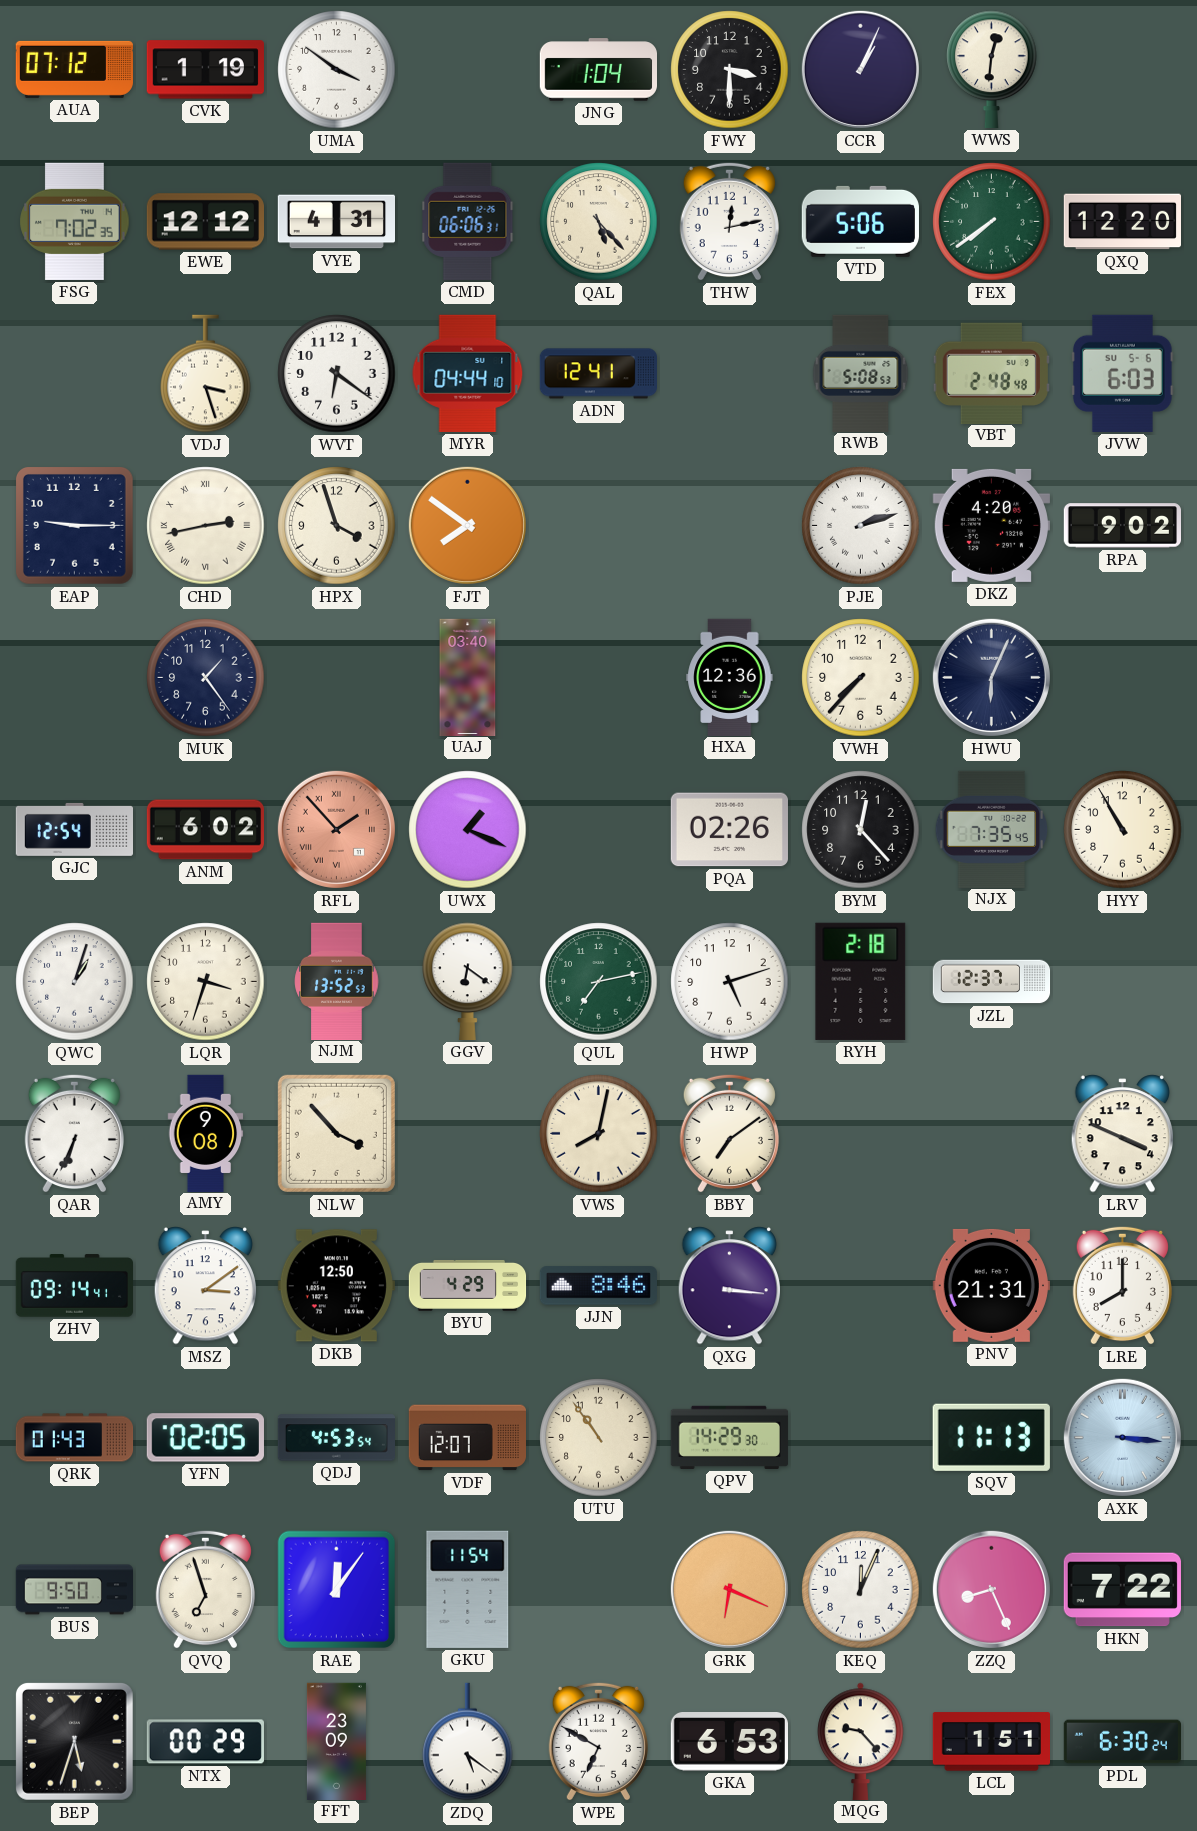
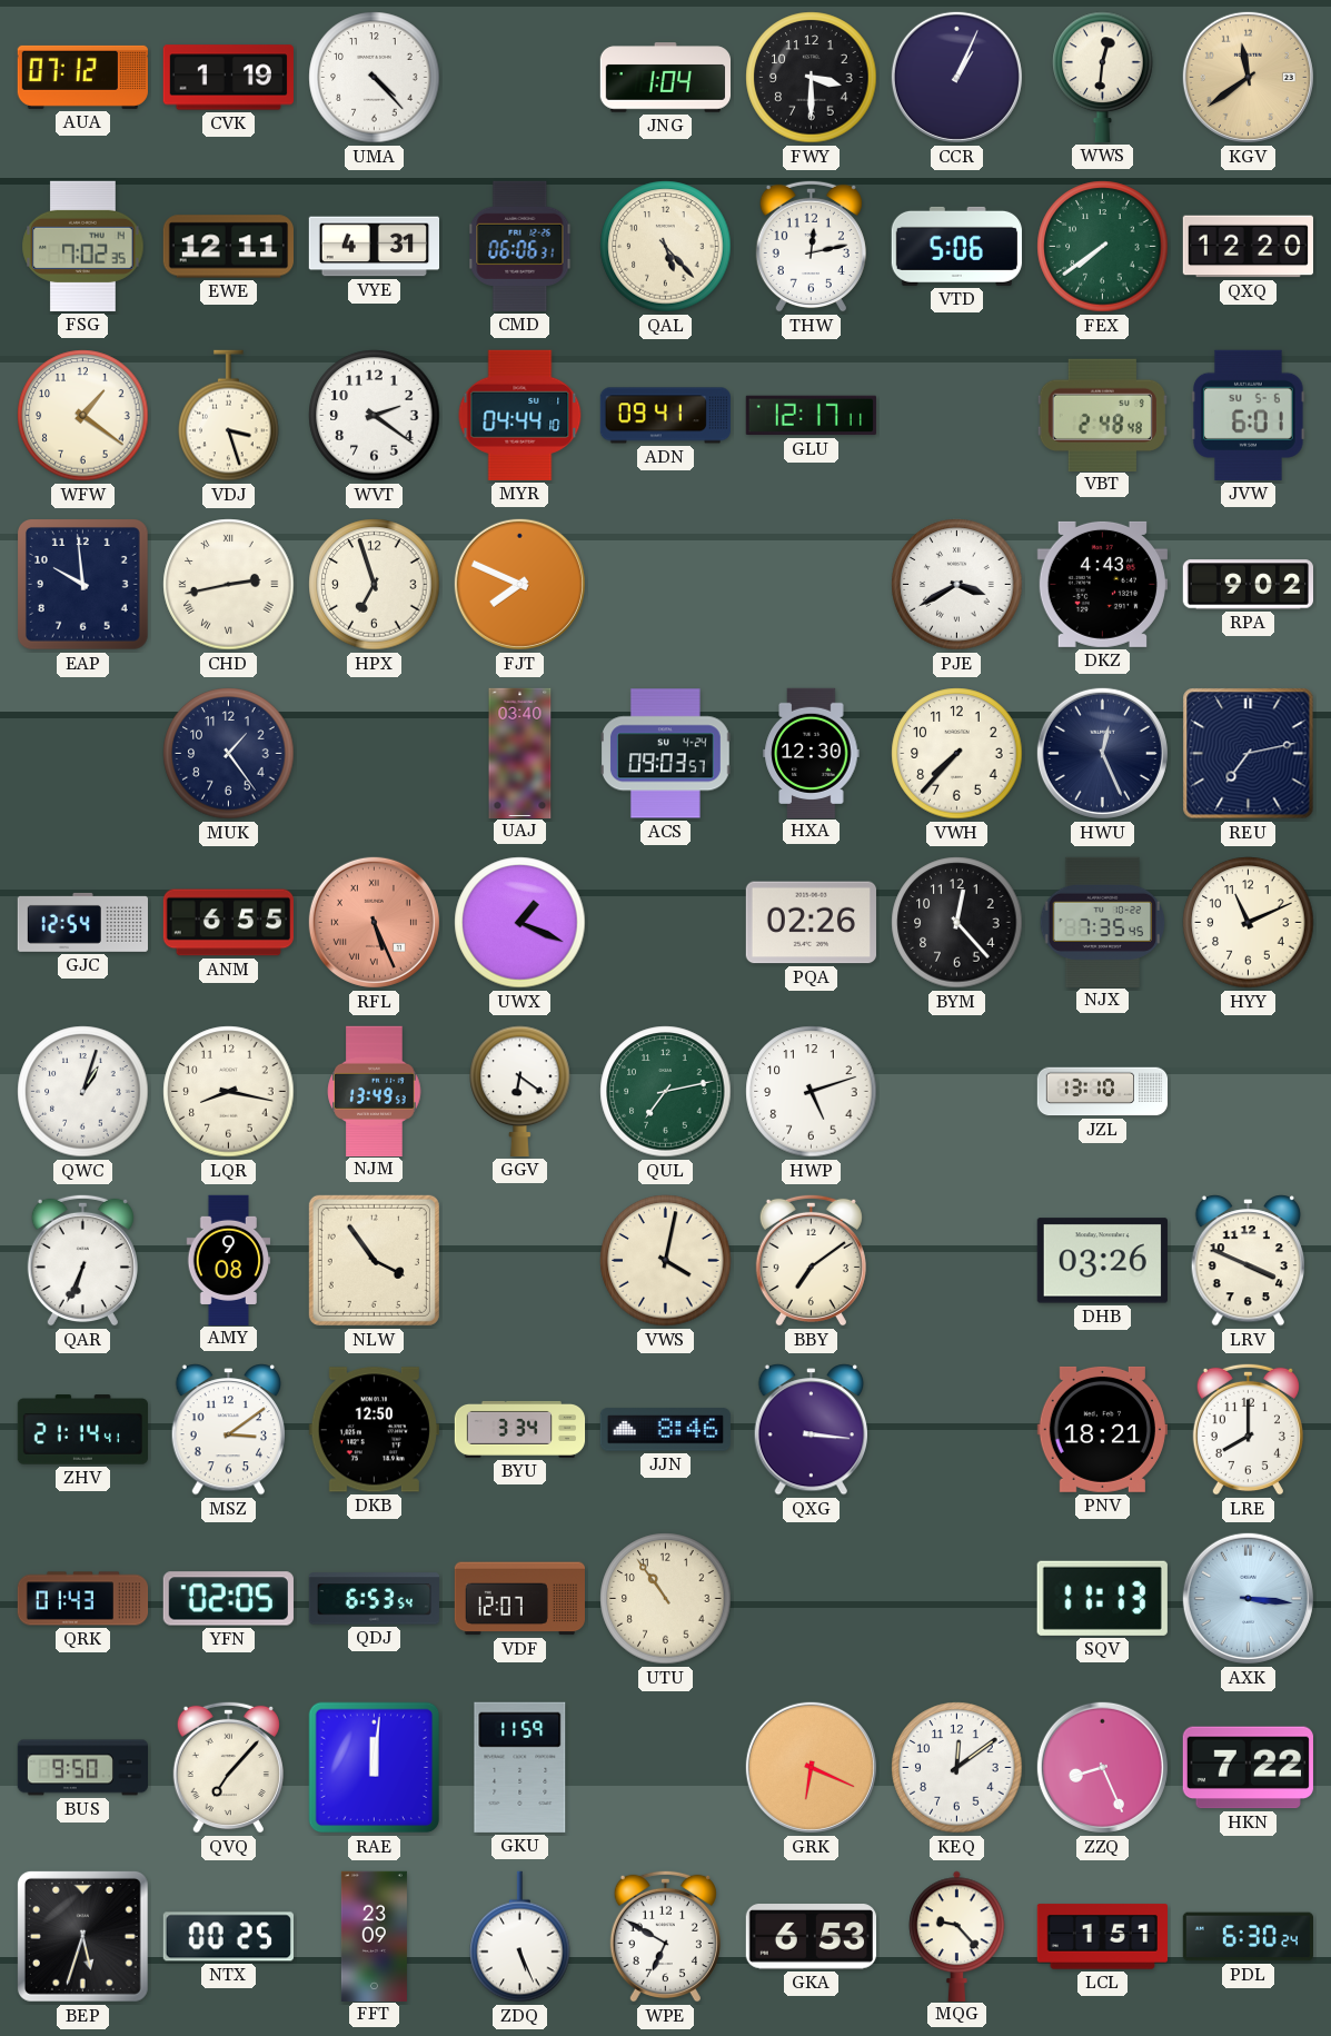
UMA: 3:51 -> 4:23 (375, 78)
KGV: none -> 11:39 (1248, 77)
EWE: 12:12 -> 12:11 (228, 247)
WFW: none -> 1:21 (83, 416)
WVT: 6:21 -> 2:21 (375, 416)
ADN: 12:41 -> 09:41 (665, 416)
GLU: none -> 12:17 (811, 416)
RWB: 5:08 -> none (861, 373)
JVW: 6:03 -> 6:01 (1249, 415)
EAP: 9:15 -> 9:59 (82, 584)
HPX: 3:57 -> 6:57 (375, 585)
FJT: 7:51 -> 7:49 (519, 584)
PJE: 2:12 -> 3:40 (957, 585)
DKZ: 4:20 -> 4:43 (1102, 584)
ACS: none -> 09:03 (666, 754)
HXA: 12:36 -> 12:30 (812, 753)
HWU: 6:04 -> 12:26 (1102, 753)
REU: none -> 7:13 (1249, 754)
ANM: 6:02 -> 6:55 (228, 923)
RFL: 1:53 -> 5:26 (374, 922)
HYY: 10:55 -> 11:11 (1249, 923)
LQR: 3:33 -> 8:17 (229, 1092)
NJM: 13:52 -> 13:49 (375, 1091)
RYH: 2:18 -> none (861, 981)
JZL: 12:37 -> 13:10 (1103, 1092)
NLW: 3:53 -> 3:54 (374, 1260)
VWS: 8:02 -> 4:02 (666, 1261)
DHB: none -> 03:26 (1102, 1261)
ZHV: 09:14 -> 21:14 (82, 1430)
BYU: 4:29 -> 3:34 (520, 1429)
PNV: 21:31 -> 18:21 (1102, 1429)
QDJ: 4:53 -> 6:53 (374, 1599)
QPV: 14:29 -> none (729, 1437)
QVQ: 6:57 -> 7:07 (228, 1767)
RAE: 12:06 -> 12:01 (375, 1768)
GKU: 11:54 -> 11:59 (520, 1767)
KEQ: 12:04 -> 12:09 (957, 1768)
NTX: 00:29 -> 00:25 (228, 1937)
ZDQ: 5:21 -> 5:26 (520, 1937)
